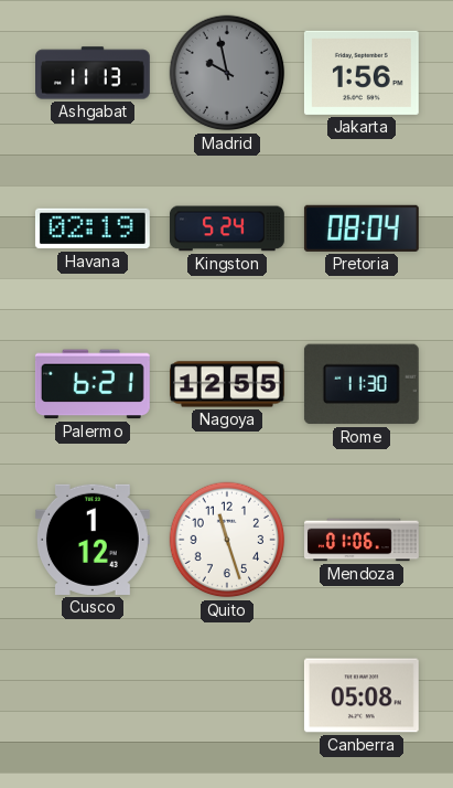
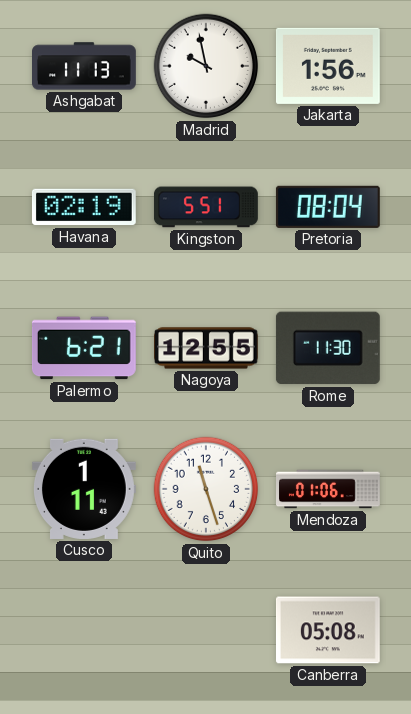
Madrid dial: grey -> white (206, 66)
Kingston: 5:24 -> 5:51 (206, 207)
Cusco: 1:12 -> 1:11 (84, 489)
